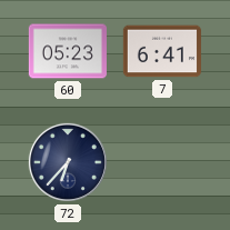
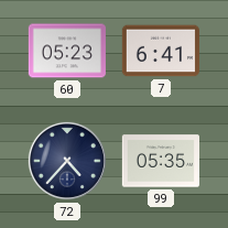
72: 6:37 -> 4:37 (67, 161)
99: none -> 05:35 (160, 161)
